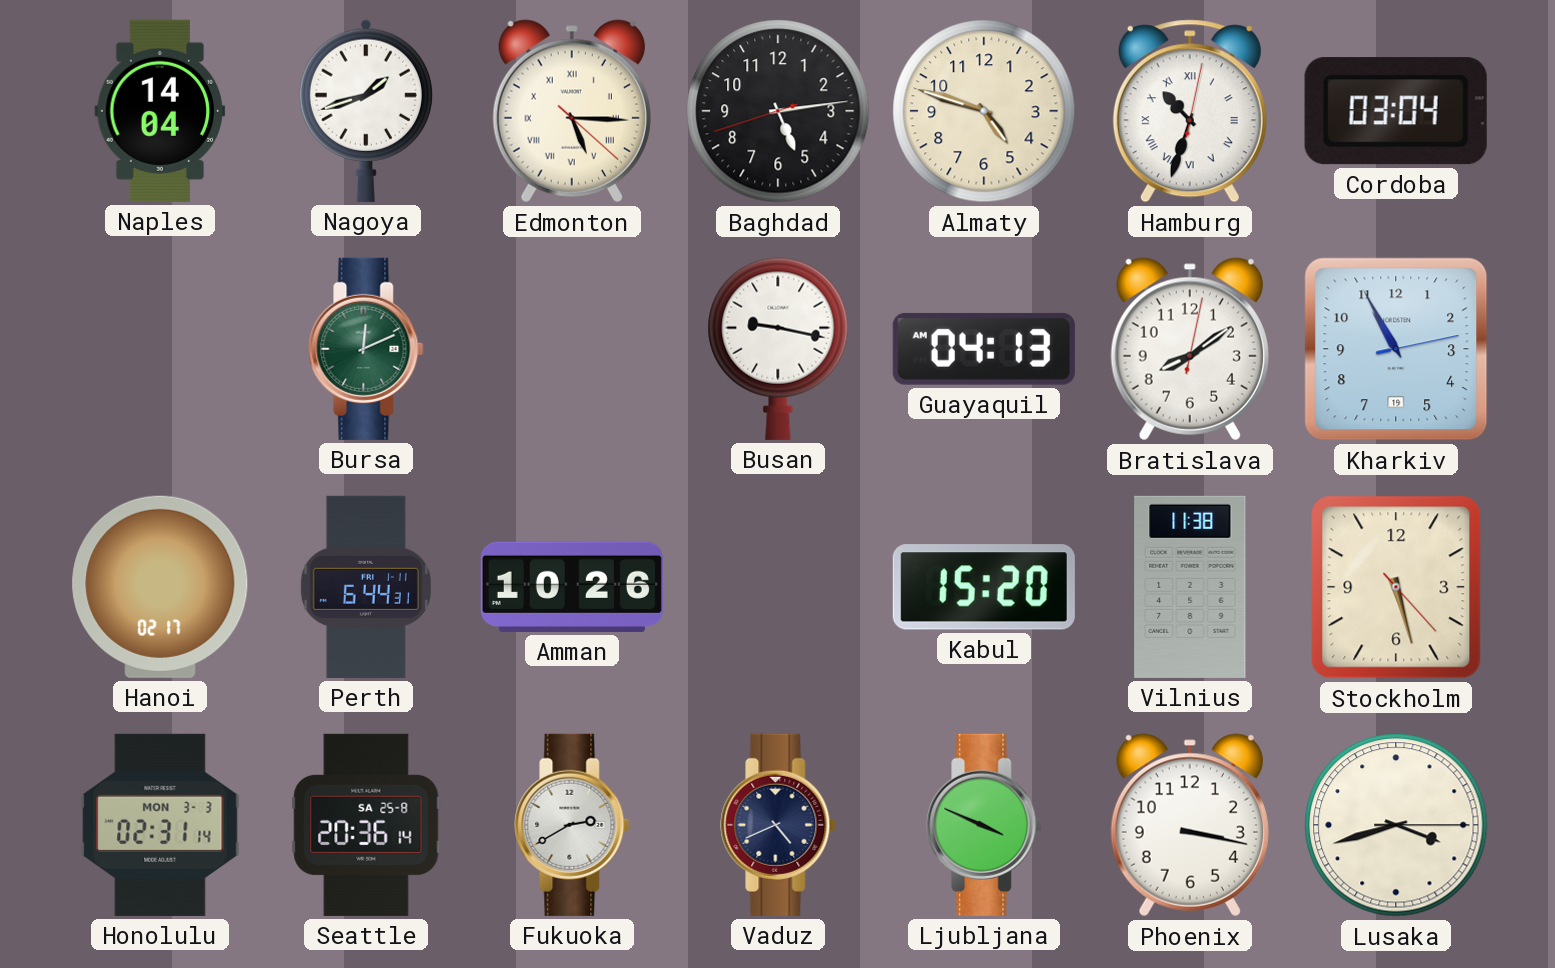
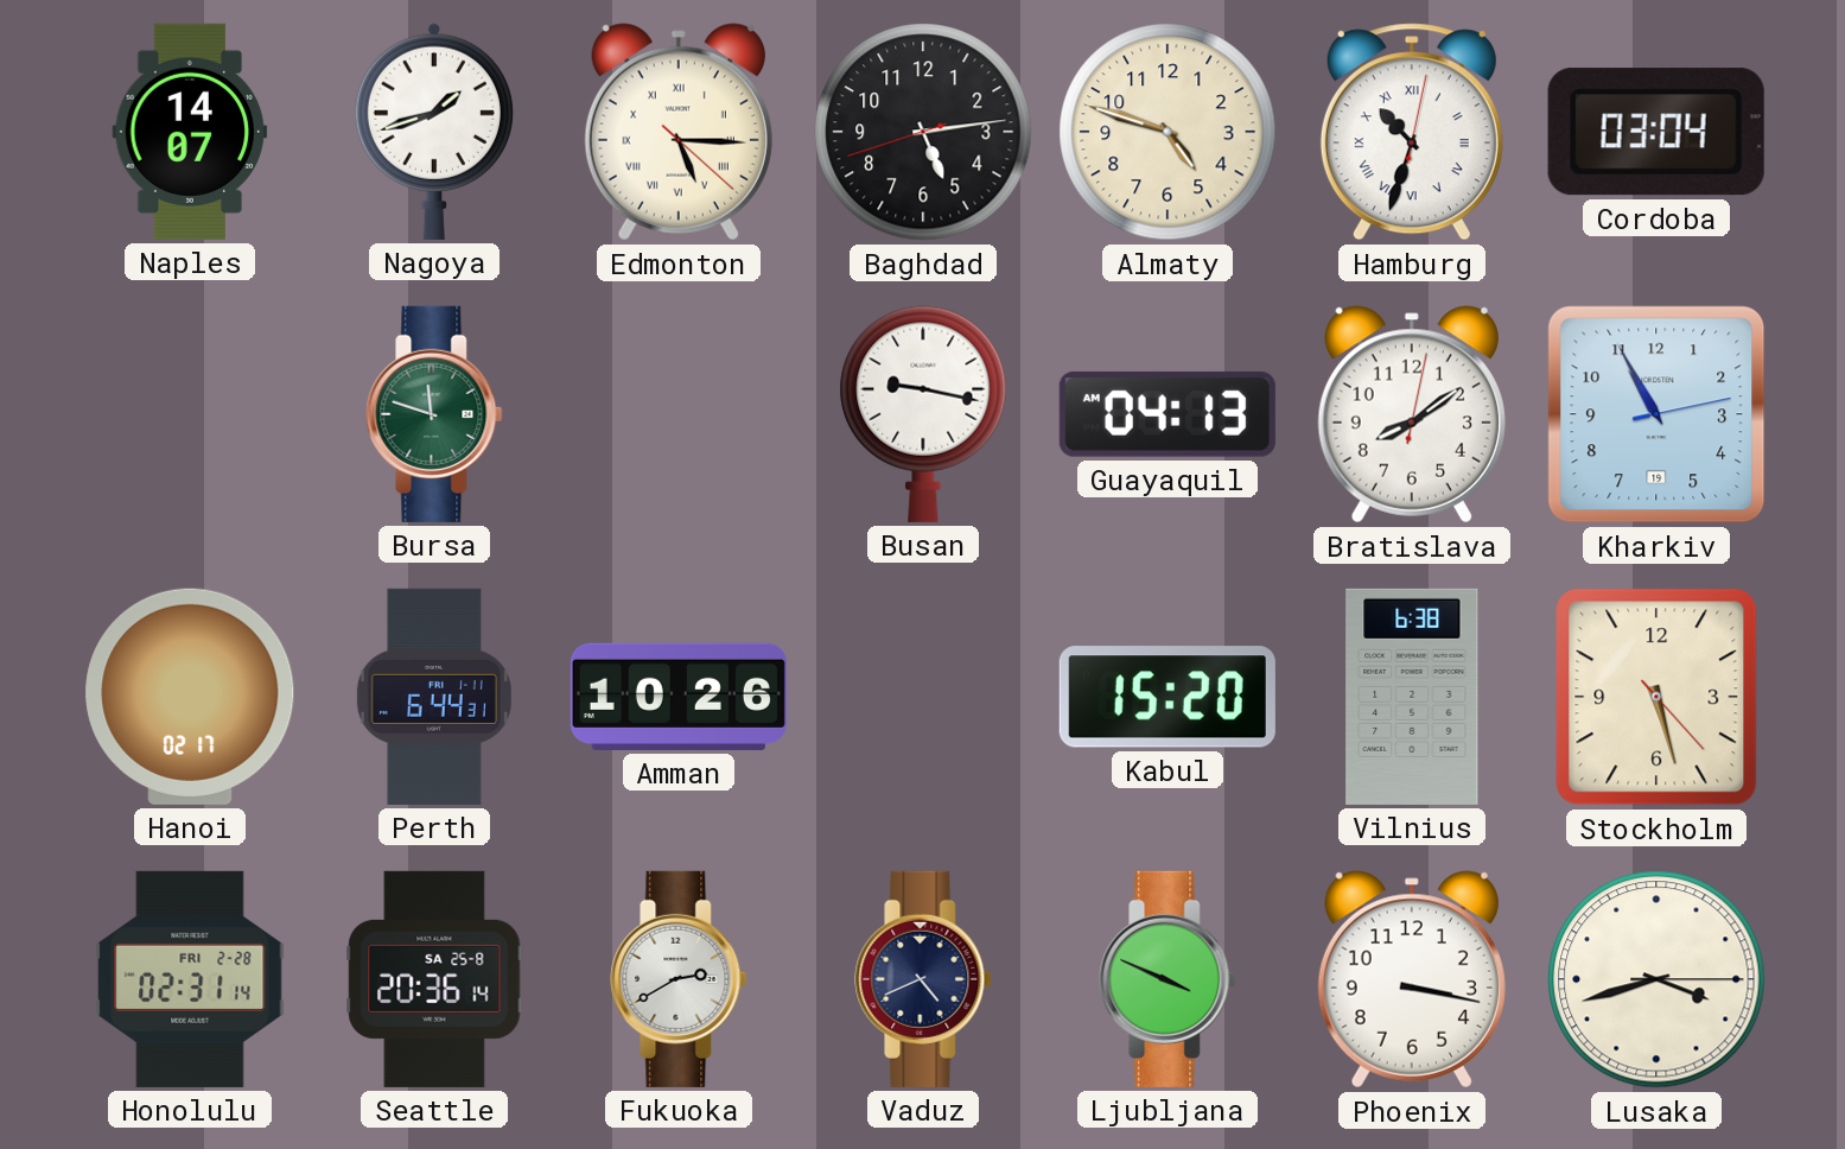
Naples: 14:04 -> 14:07 (190, 132)
Bursa: 12:11 -> 11:48 (434, 414)
Vilnius: 11:38 -> 6:38 (1412, 697)
Honolulu date: MON 3-3 -> FRI 2-28 (190, 979)
